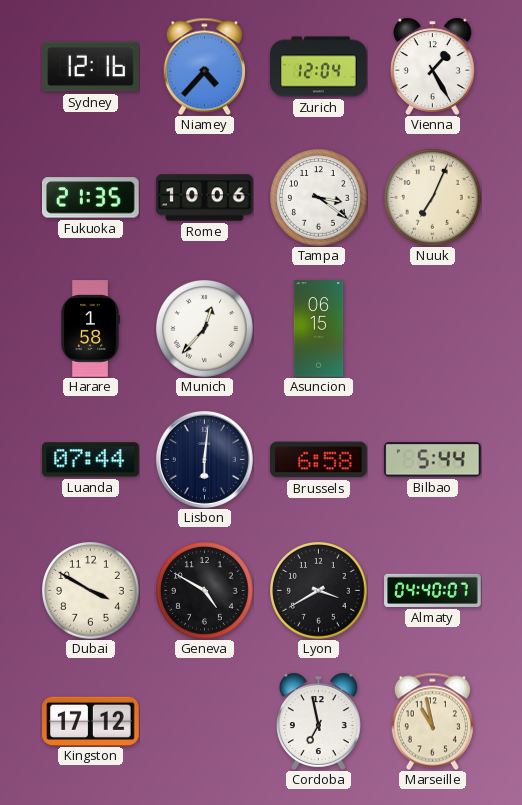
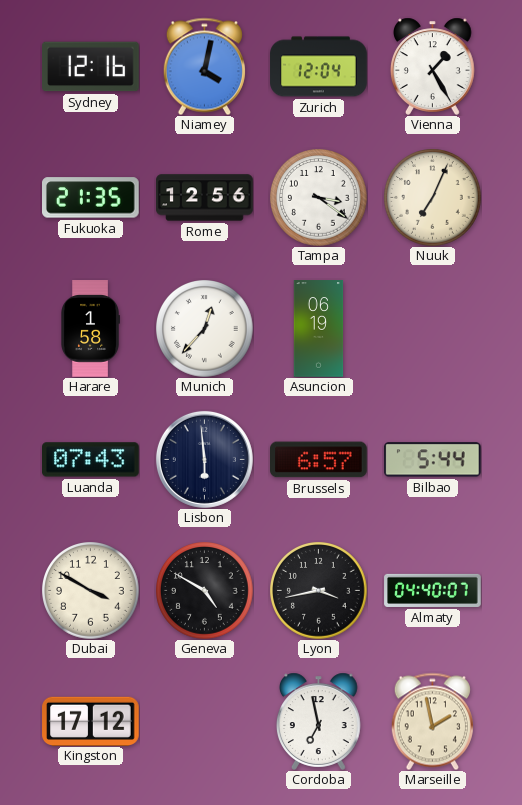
Niamey: 4:37 -> 4:02 (204, 66)
Rome: 10:06 -> 12:56 (205, 198)
Asuncion: 06:15 -> 06:19 (319, 329)
Luanda: 07:44 -> 07:43 (91, 460)
Lisbon: 6:01 -> 5:59 (204, 459)
Brussels: 6:58 -> 6:57 (319, 460)
Lyon: 3:40 -> 3:43 (319, 591)
Marseille: 10:58 -> 1:58 (432, 721)
